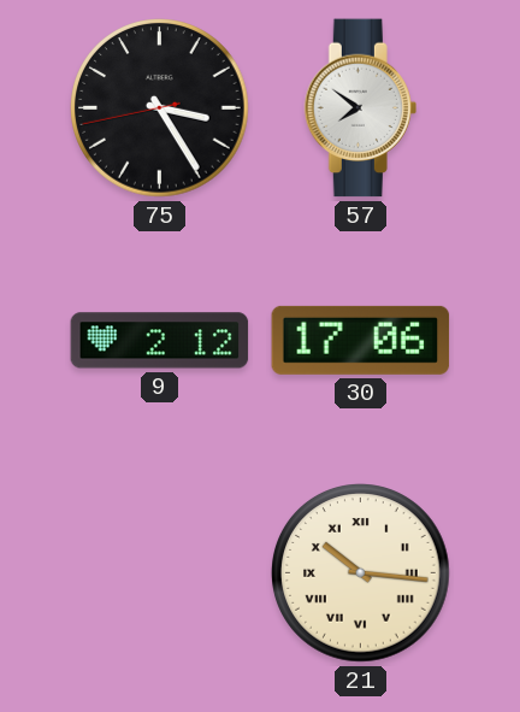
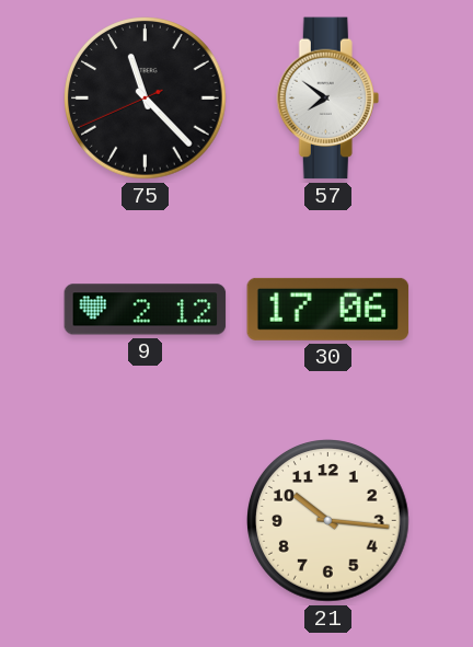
75: 3:24 -> 11:22 (146, 99)
21 numerals: Roman -> Arabic (328, 521)
